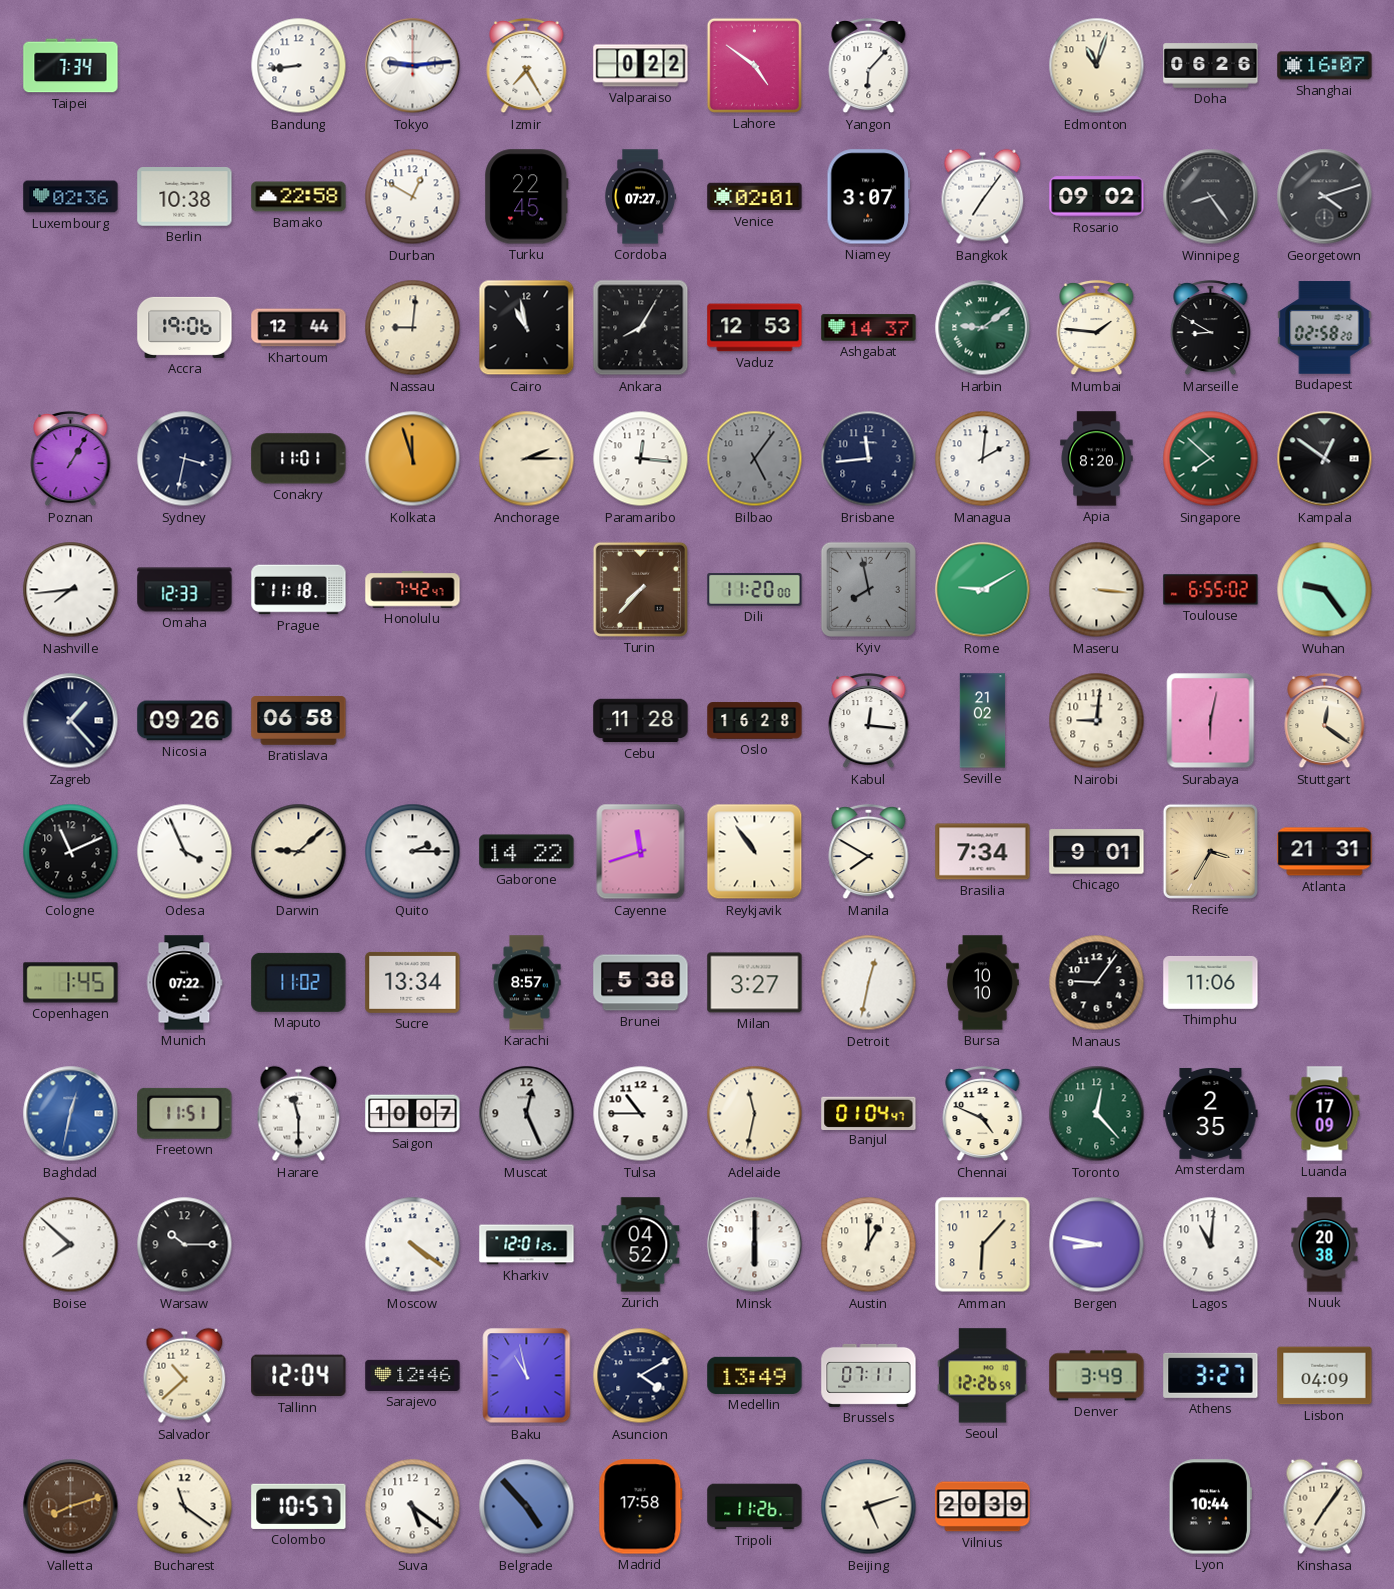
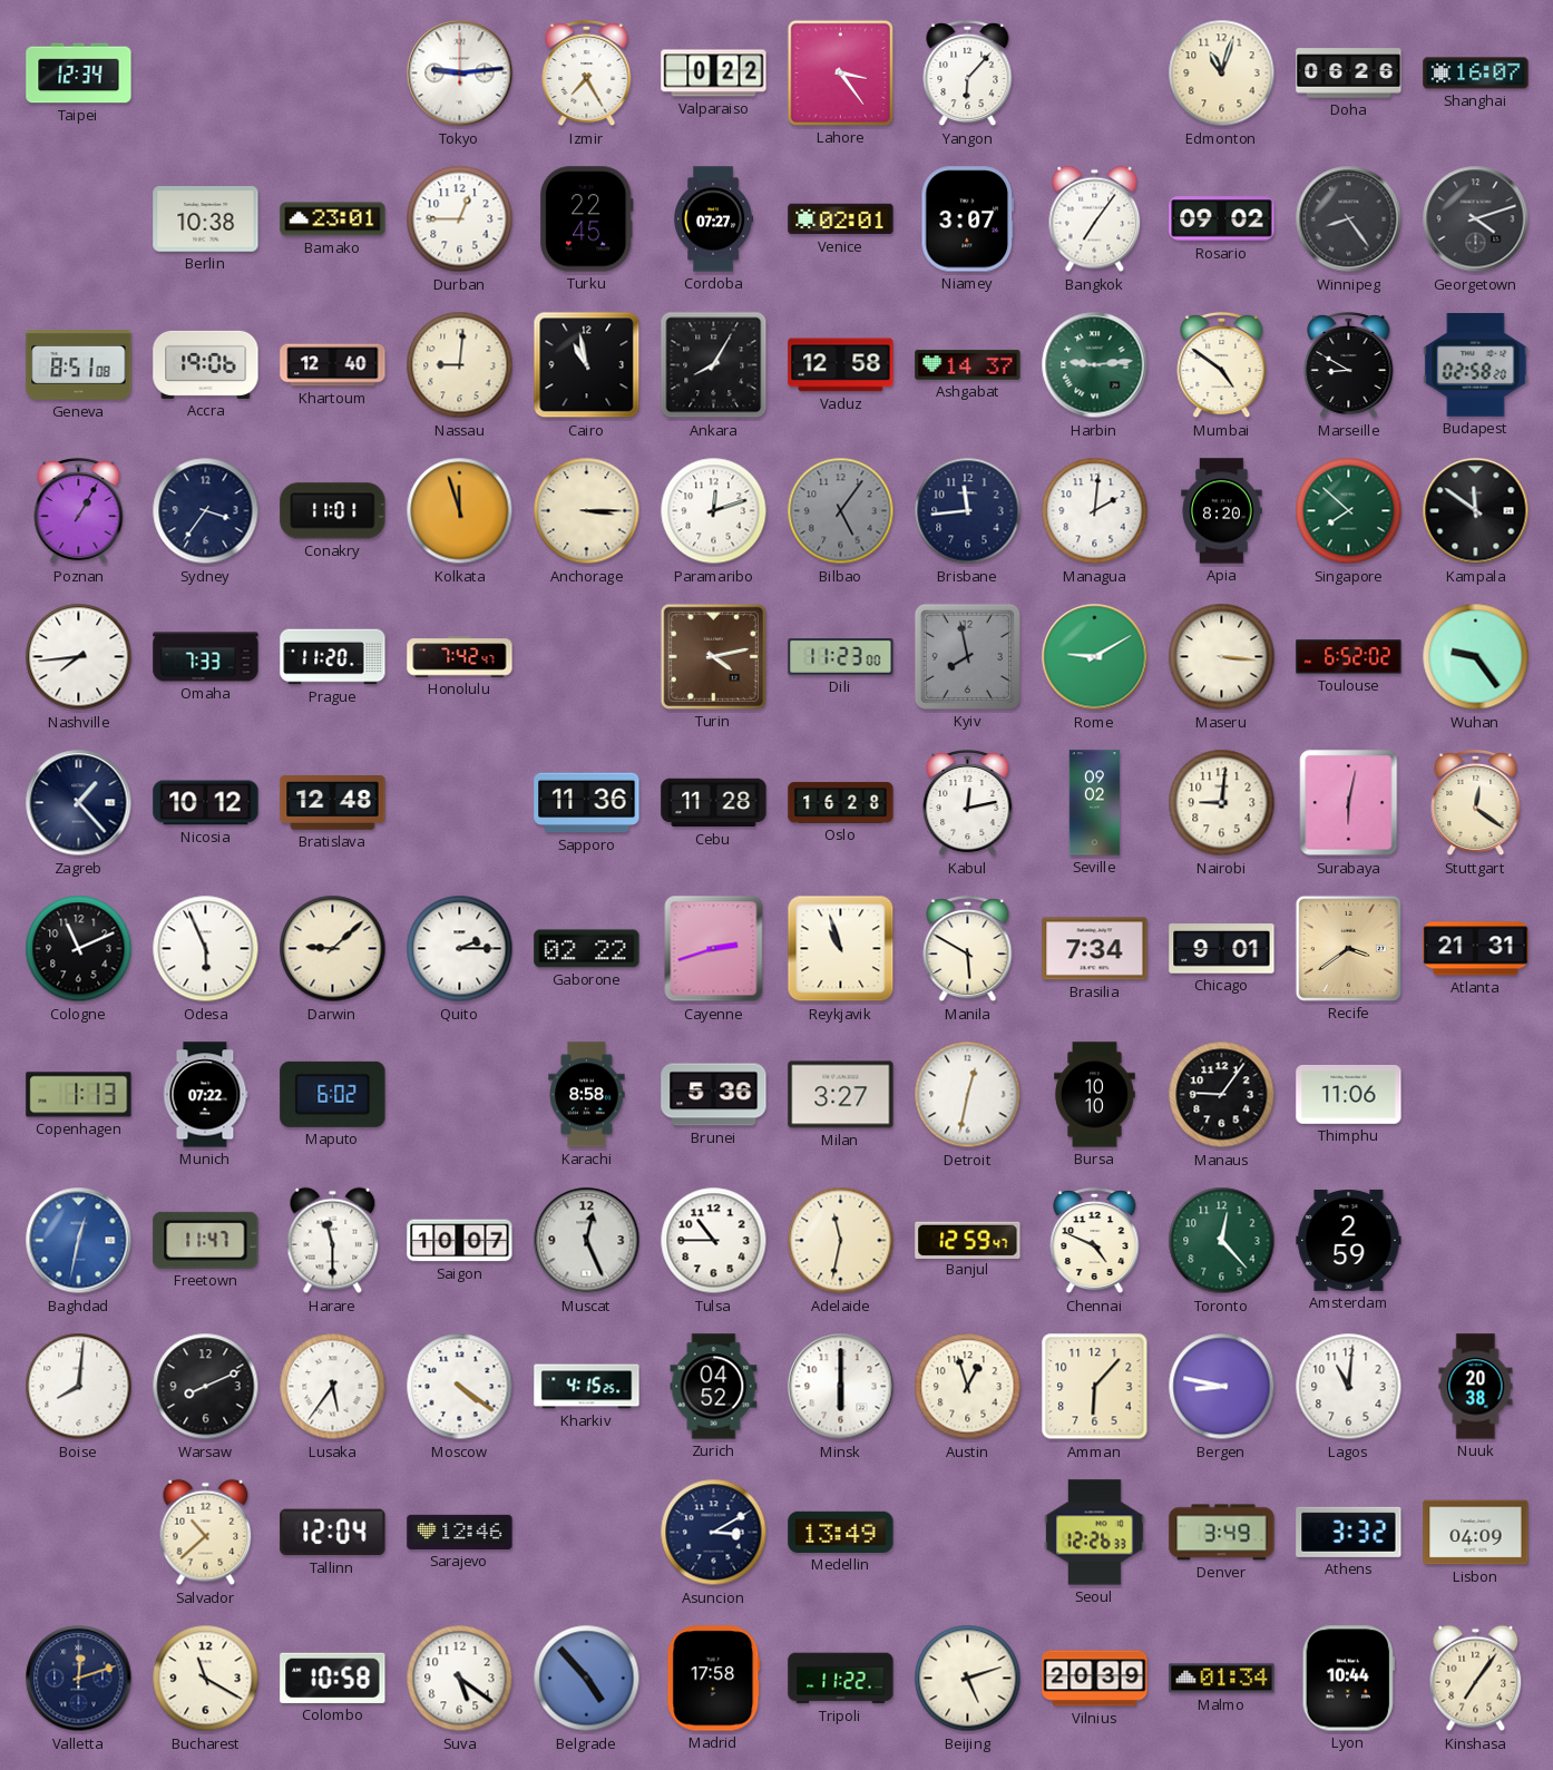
Taipei: 7:34 -> 12:34 (79, 74)
Bandung: 8:44 -> none (299, 66)
Lahore: 4:51 -> 3:24 (840, 72)
Luxembourg: 02:36 -> none (71, 197)
Bamako: 22:58 -> 23:01 (333, 219)
Durban: 12:50 -> 12:45 (460, 219)
Geneva: none -> 8:51 (79, 365)
Khartoum: 12:44 -> 12:40 (333, 365)
Vaduz: 12:53 -> 12:58 (841, 365)
Harbin: 9:09 -> 9:14 (1095, 365)
Mumbai: 1:46 -> 4:51 (1222, 365)
Sydney: 3:32 -> 3:36 (206, 511)
Anchorage: 2:15 -> 3:15 (587, 511)
Paramaribo: 12:16 -> 12:12 (714, 511)
Kampala: 12:51 -> 11:51 (1476, 511)
Omaha: 12:33 -> 7:33 (206, 657)
Prague: 11:18 -> 11:20 (333, 657)
Turin: 7:37 -> 4:13 (713, 656)
Dili: 11:20 -> 11:23 (841, 657)
Toulouse: 6:55 -> 6:52 (1349, 657)
Nicosia: 09:26 -> 10:12 (206, 803)
Bratislava: 06:58 -> 12:48 (333, 803)
Sapporo: none -> 11:36 (587, 803)
Kabul: 12:16 -> 12:13 (968, 803)
Seville: 21:02 -> 09:02 (1095, 803)
Odesa: 3:56 -> 5:56 (206, 949)
Gaborone: 14:22 -> 02:22 (587, 949)
Cayenne: 11:42 -> 2:42 (714, 949)
Reykjavik: 10:54 -> 10:57 (841, 949)
Manila: 7:50 -> 5:50 (968, 949)
Recife: 3:35 -> 3:39 (1348, 948)
Copenhagen: 1:45 -> 1:13 (79, 1095)
Maputo: 11:02 -> 6:02 (333, 1094)
Sucre: 13:34 -> none (413, 982)
Karachi: 8:57 -> 8:58 (587, 1095)
Brunei: 5:38 -> 5:36 (714, 1095)
Freetown: 11:51 -> 11:47 (206, 1240)
Banjul: 01:04 -> 12:59 (968, 1240)
Amsterdam: 2:35 -> 2:59 (1349, 1240)
Luanda: 17:09 -> none (1325, 1114)
Boise: 7:52 -> 8:01 (79, 1387)
Warsaw: 10:15 -> 8:11 (206, 1387)
Lusaka: none -> 5:36 (333, 1387)
Kharkiv: 12:01 -> 4:15 (587, 1387)
Austin: 1:00 -> 12:57 (968, 1387)
Baku: 10:58 -> none (527, 1376)
Asuncion: 4:10 -> 3:10 (714, 1533)
Brussels: 07:11 -> none (869, 1375)
Seoul: 12:26:59 -> 12:26:33 (1095, 1533)
Athens: 3:27 -> 3:32 (1349, 1532)
Valletta: 8:12 -> 12:12 (79, 1679)
Valletta dial: brown -> navy (79, 1679)
Bucharest: 11:21 -> 11:20 (206, 1679)
Colombo: 10:57 -> 10:58 (333, 1678)
Tripoli: 11:26 -> 11:22 (841, 1679)
Malmo: none -> 01:34 (1222, 1679)
